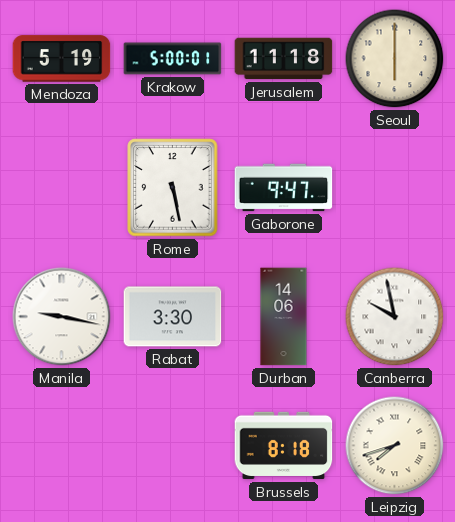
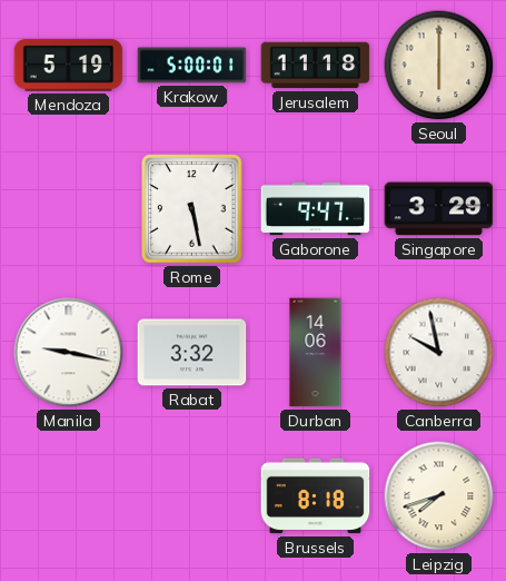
Singapore: none -> 3:29 (439, 209)
Rabat: 3:30 -> 3:32 (192, 353)
